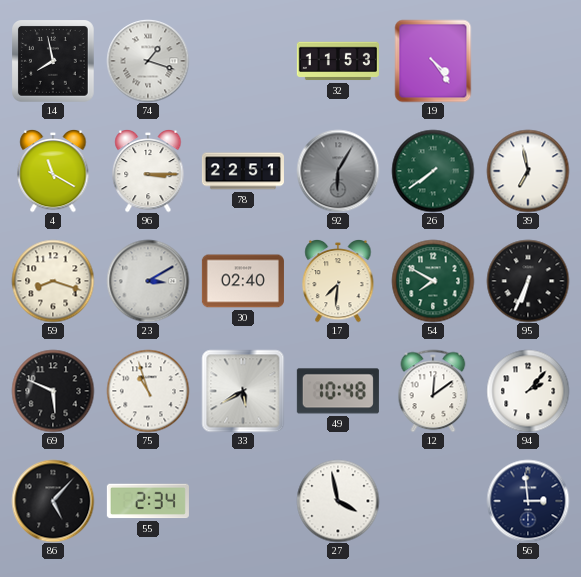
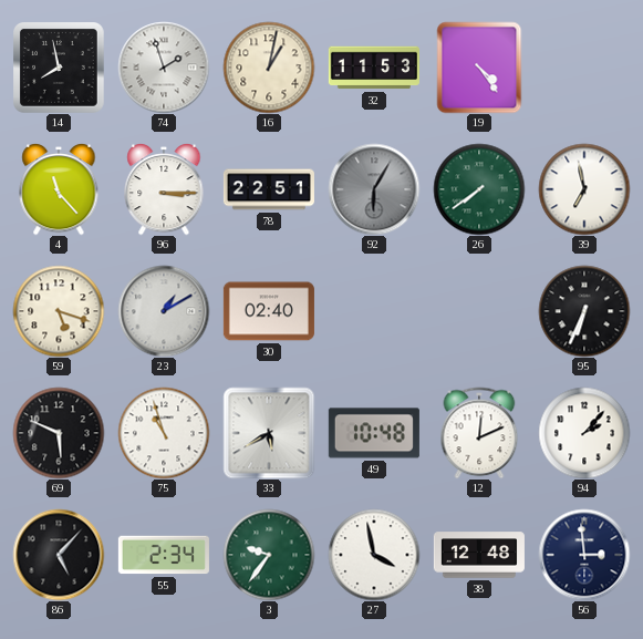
74: 1:18 -> 1:57 (164, 68)
16: none -> 1:02 (269, 68)
4: 11:20 -> 11:23 (59, 189)
59: 8:18 -> 5:18 (59, 311)
23: 3:10 -> 1:10 (164, 311)
17: 7:31 -> none (338, 281)
54: 7:50 -> none (433, 281)
12: 12:09 -> 12:11 (479, 433)
3: none -> 9:36 (269, 555)
38: none -> 12:48 (479, 555)
